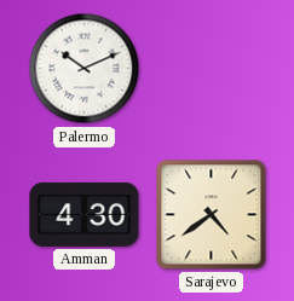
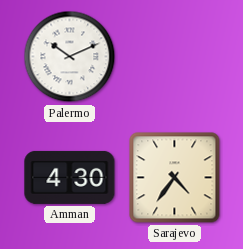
Sarajevo: 4:39 -> 4:36 (175, 178)
